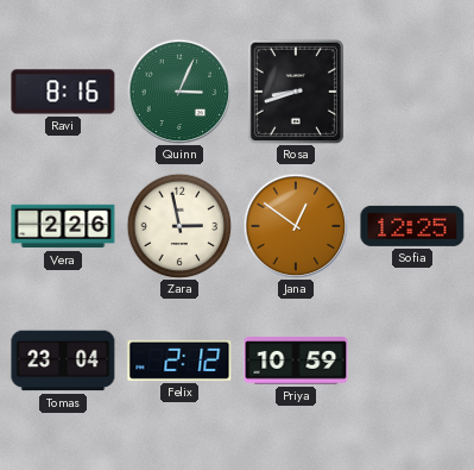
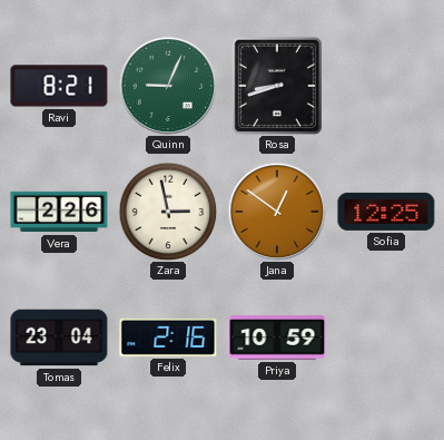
Ravi: 8:16 -> 8:21 (59, 86)
Quinn: 3:04 -> 9:04 (168, 86)
Felix: 2:12 -> 2:16 (168, 338)
